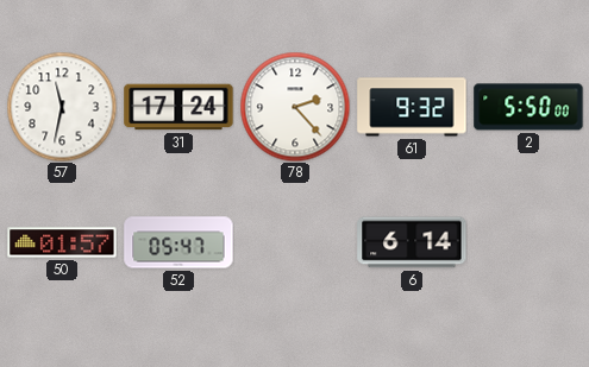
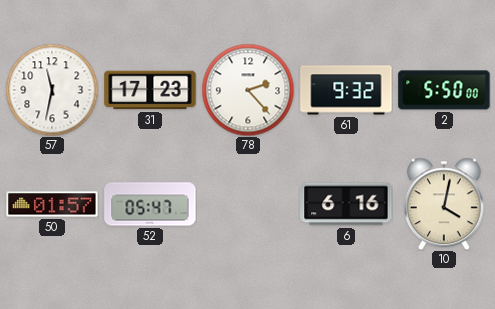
31: 17:24 -> 17:23 (150, 90)
6: 6:14 -> 6:16 (346, 204)
10: none -> 4:02 (444, 204)
